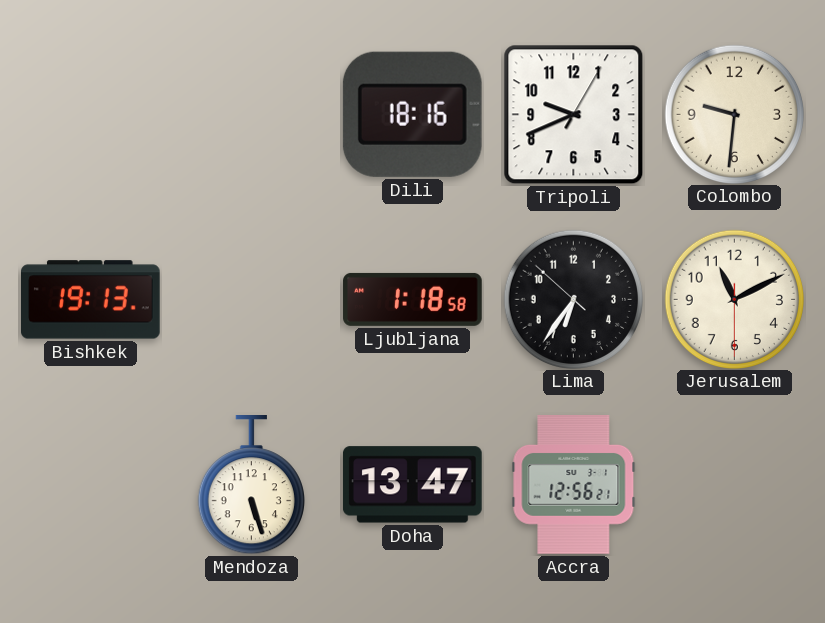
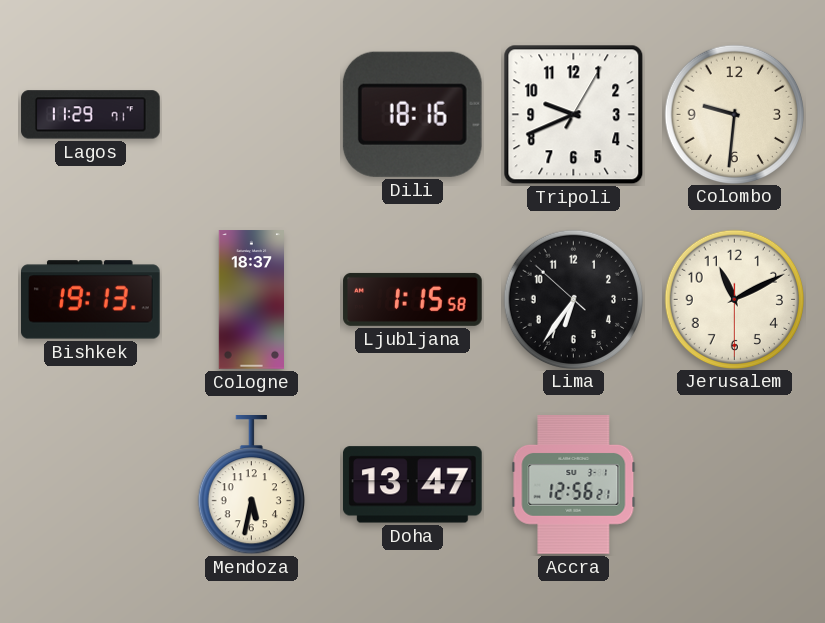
Lagos: none -> 11:29 (91, 115)
Cologne: none -> 18:37 (251, 300)
Ljubljana: 1:18 -> 1:15 (413, 299)
Mendoza: 5:27 -> 5:32 (251, 486)
